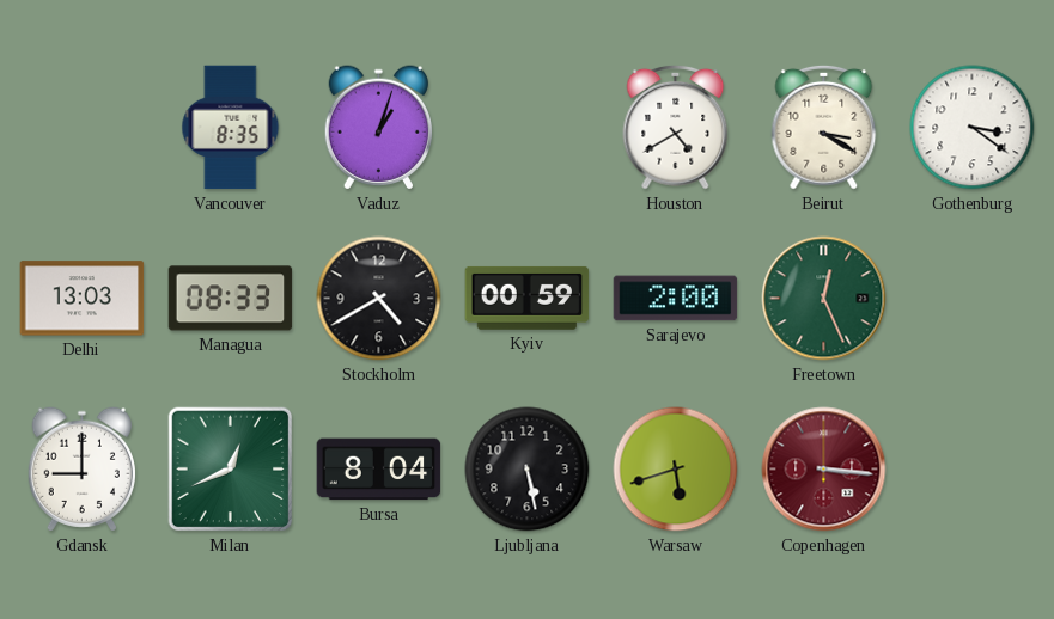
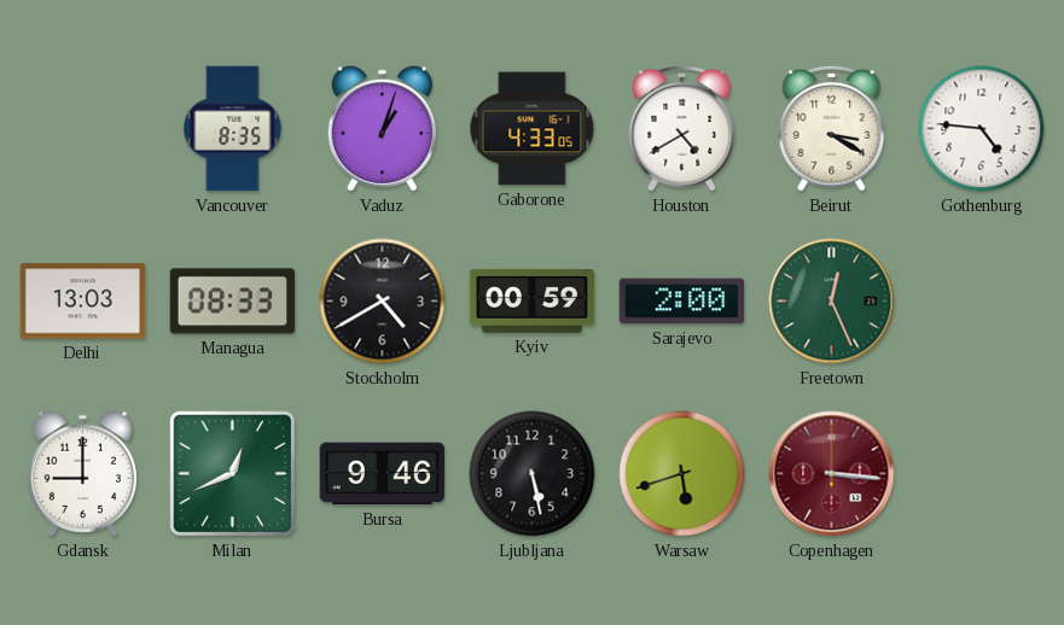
Gaborone: none -> 4:33 (533, 129)
Gothenburg: 3:21 -> 4:46 (982, 129)
Bursa: 8:04 -> 9:46 (383, 474)
